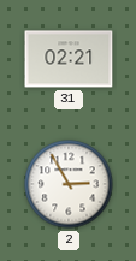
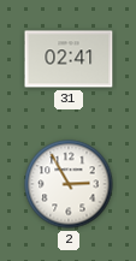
31: 02:21 -> 02:41 (69, 59)
